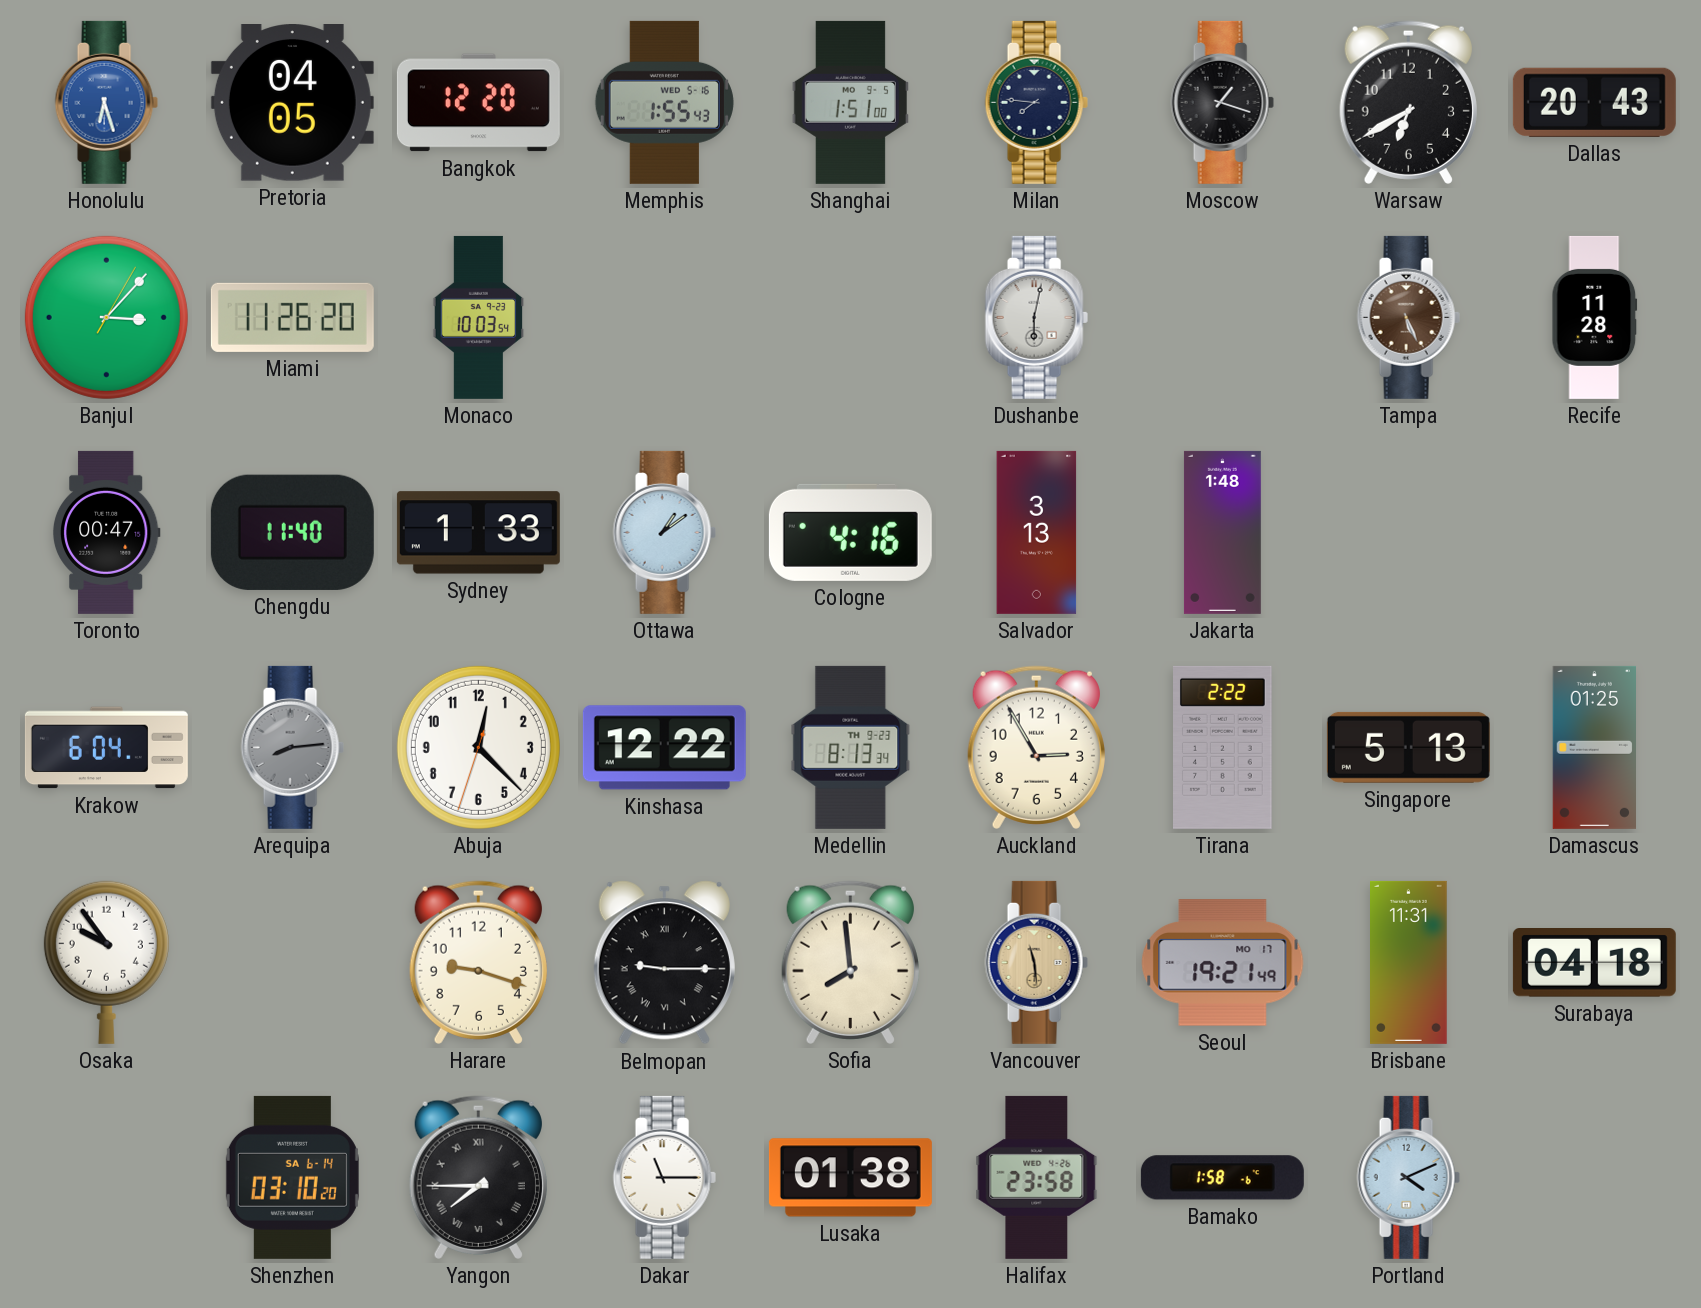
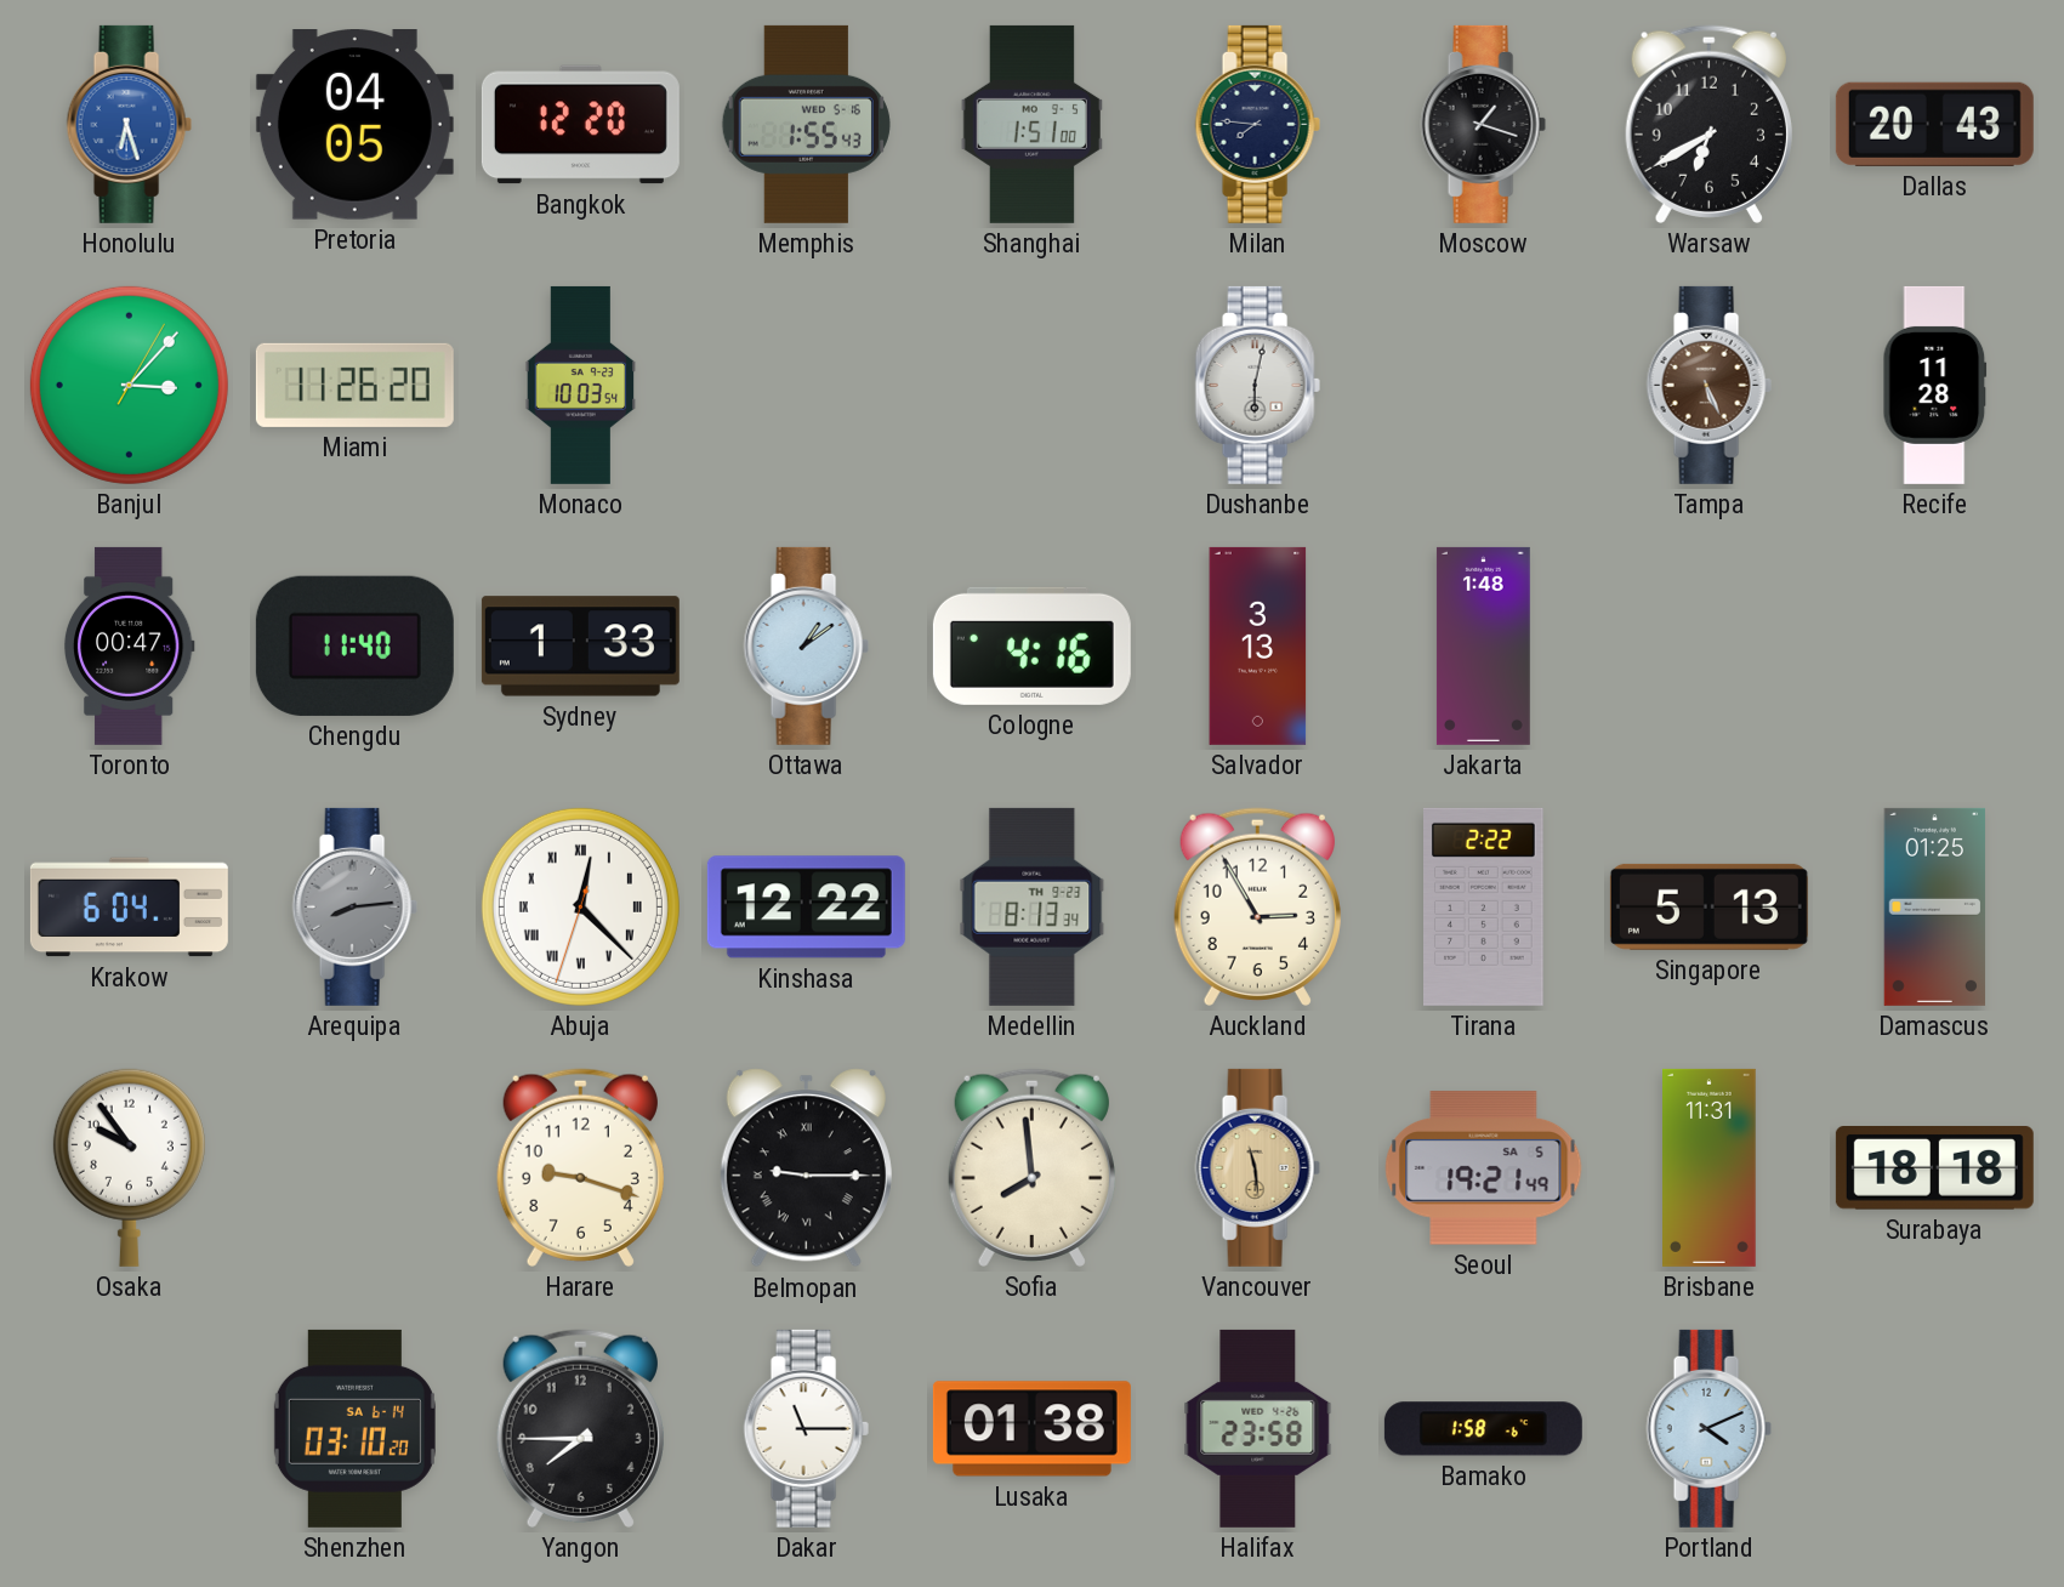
Abuja numerals: Arabic -> Roman (580, 906)
Seoul date: MO 17 -> SA 5 (1484, 1168)
Surabaya: 04:18 -> 18:18 (1934, 1168)
Yangon numerals: Roman -> Arabic (580, 1428)
